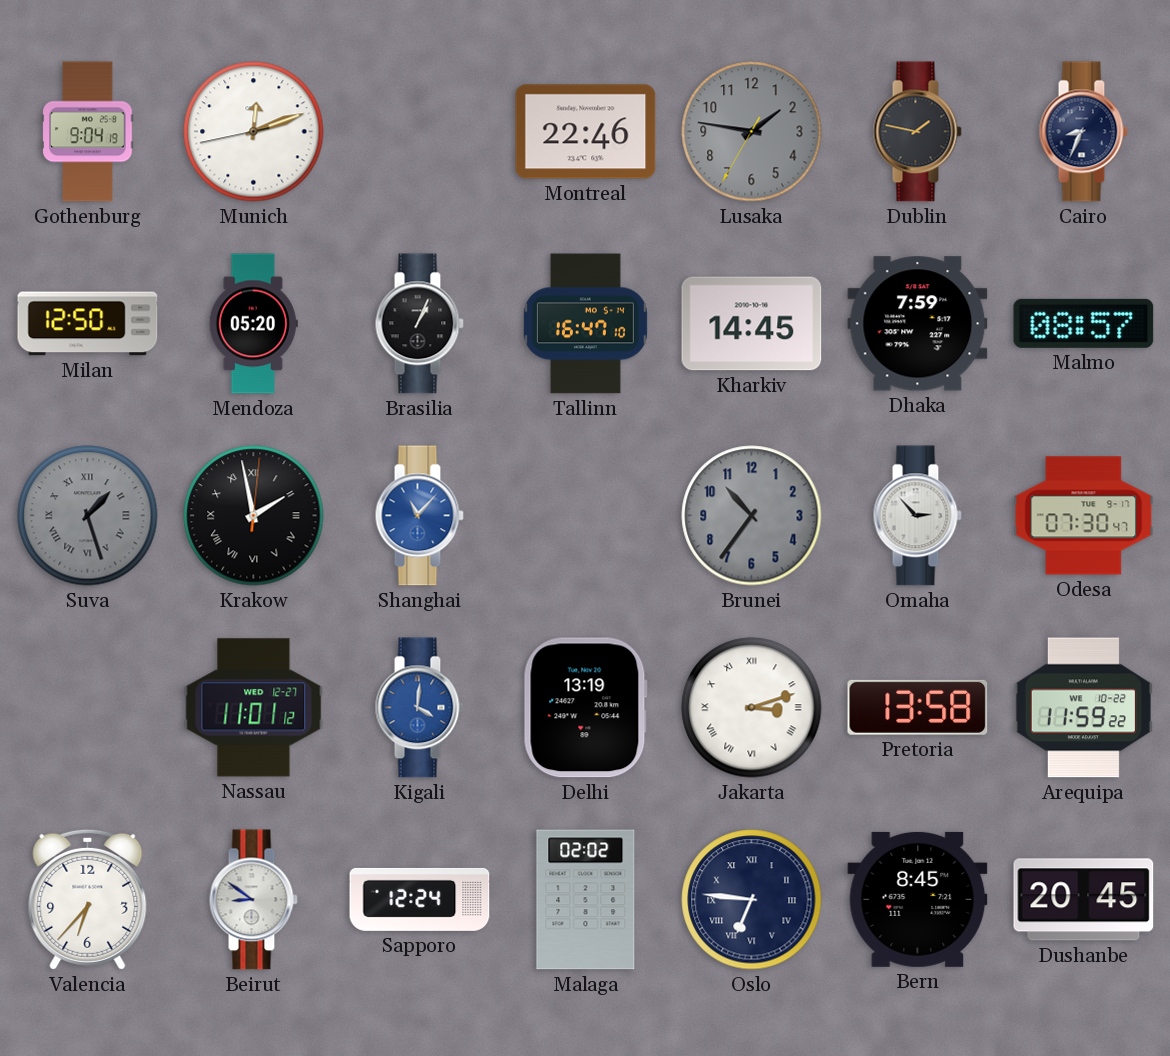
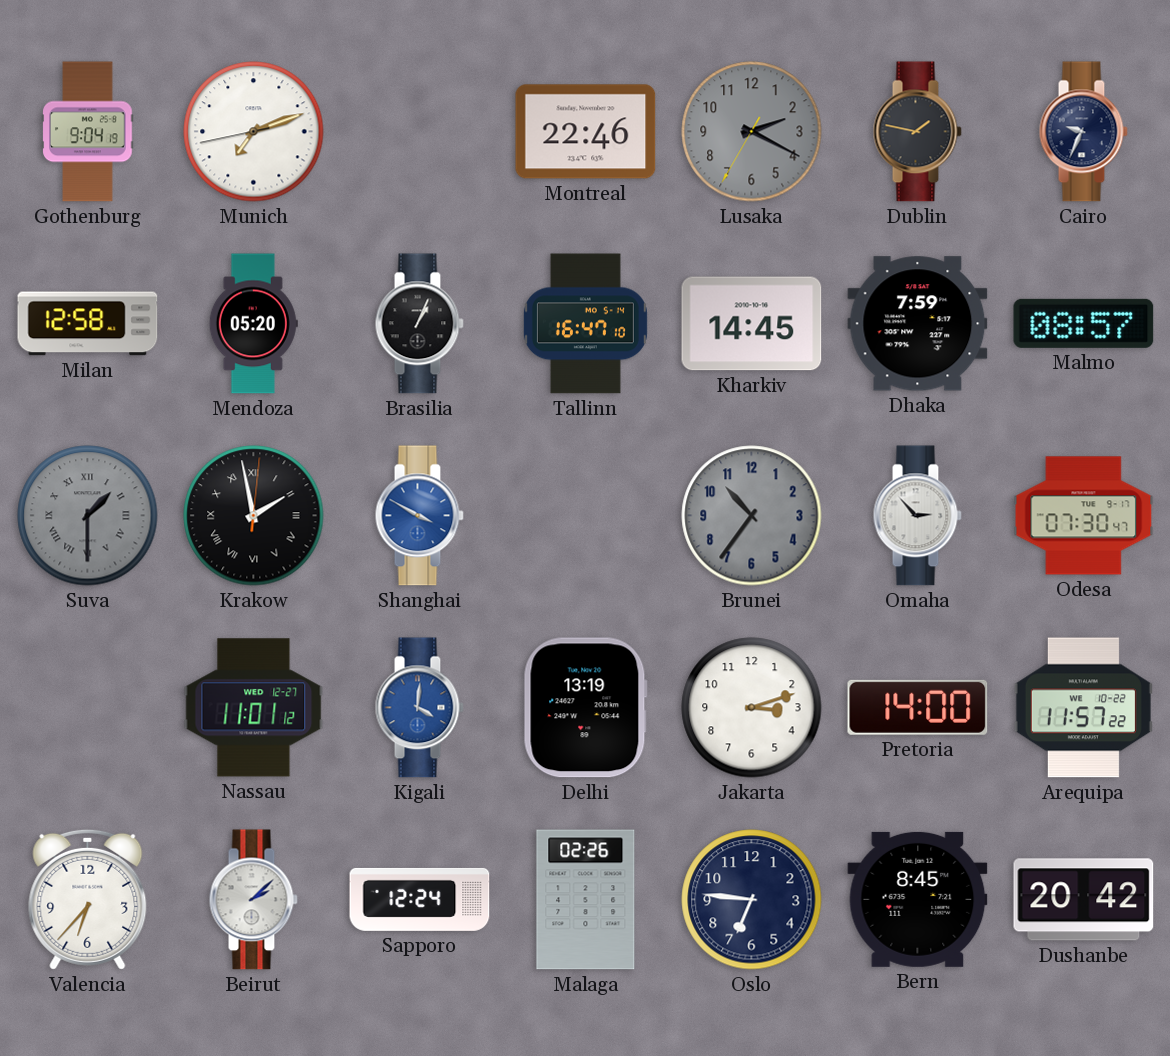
Munich: 12:11 -> 7:11 (254, 132)
Lusaka: 1:46 -> 2:19 (752, 132)
Cairo: 8:34 -> 9:34 (1083, 132)
Milan: 12:50 -> 12:58 (88, 324)
Suva: 1:27 -> 1:30 (88, 516)
Shanghai: 11:07 -> 3:50 (419, 516)
Jakarta numerals: Roman -> Arabic (752, 708)
Pretoria: 13:58 -> 14:00 (918, 707)
Arequipa: 11:59 -> 11:57 (1083, 708)
Beirut: 8:51 -> 2:08 (253, 900)
Malaga: 02:02 -> 02:26 (586, 900)
Oslo numerals: Roman -> Arabic (752, 900)
Dushanbe: 20:45 -> 20:42 (1084, 900)
